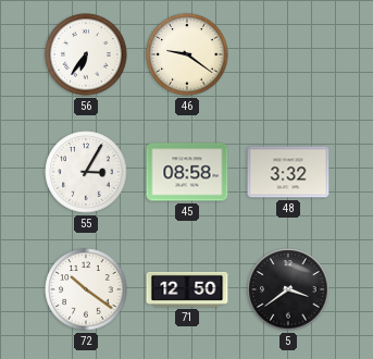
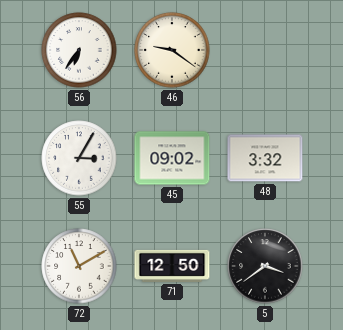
45: 08:58 -> 09:02 (172, 158)
72: 10:21 -> 11:10 (79, 266)
